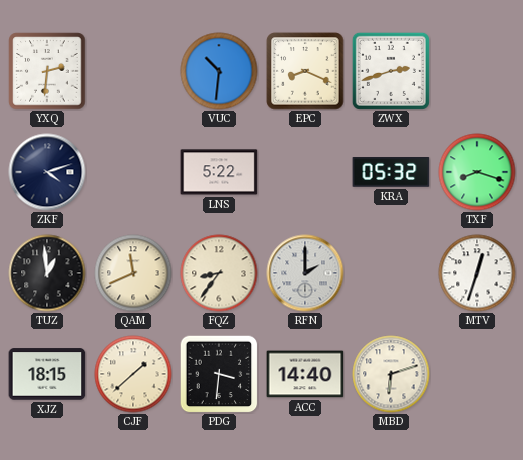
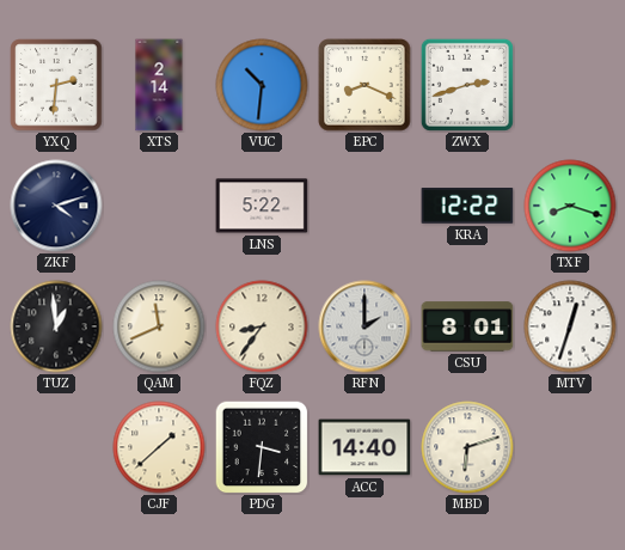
XTS: none -> 2:14 (159, 85)
KRA: 05:32 -> 12:22 (467, 206)
CSU: none -> 8:01 (467, 326)
XJZ: 18:15 -> none (47, 374)
